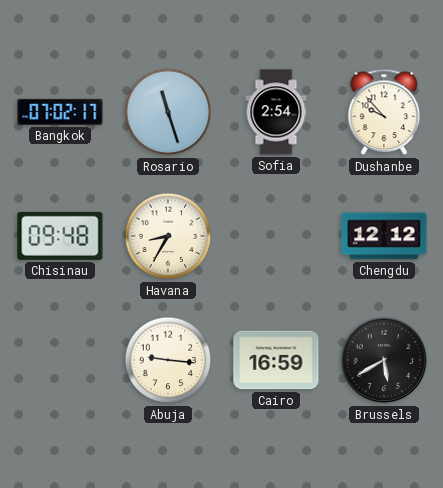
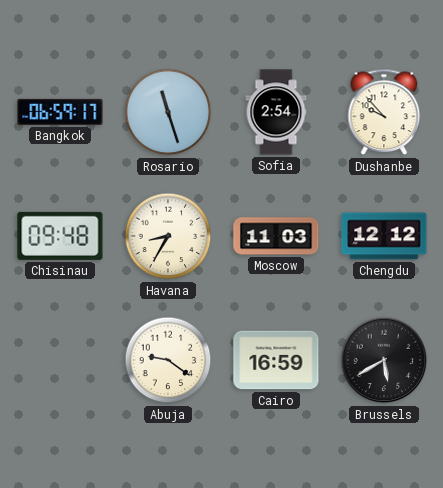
Bangkok: 07:02 -> 06:59 (60, 112)
Moscow: none -> 11:03 (276, 236)
Abuja: 9:16 -> 9:21 (168, 360)
